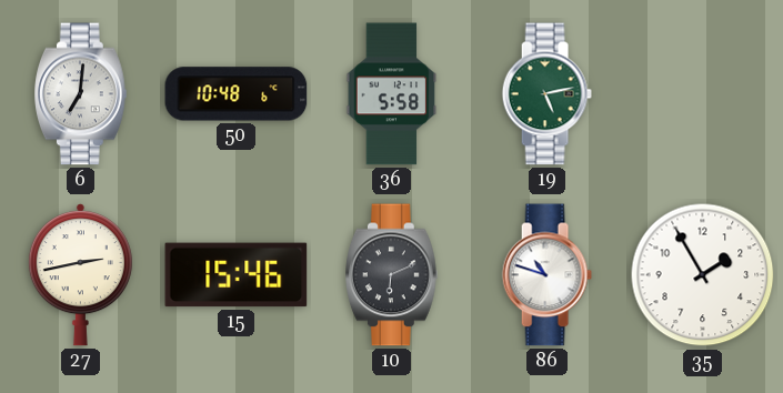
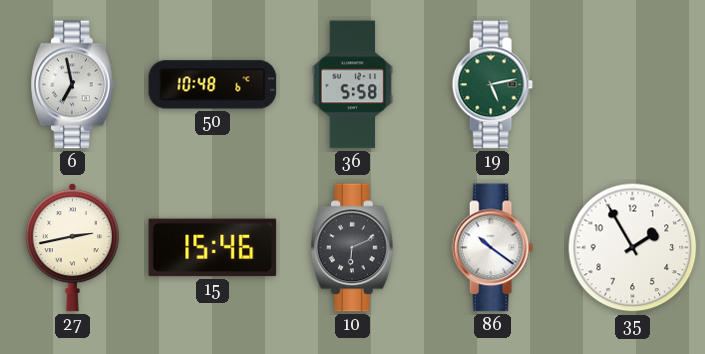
6: 7:01 -> 6:58 (73, 85)
86: 10:48 -> 10:21 (492, 248)
